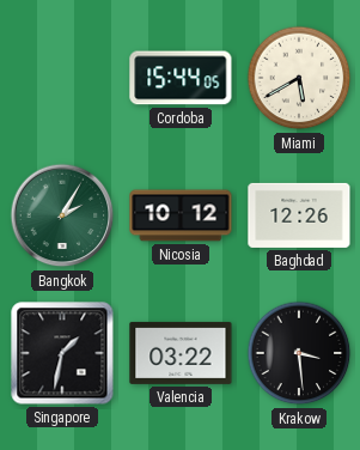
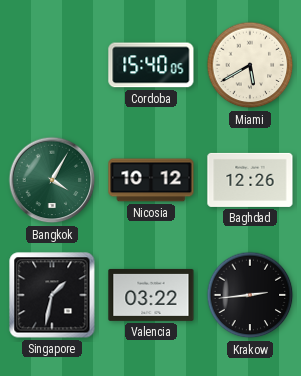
Cordoba: 15:44 -> 15:40 (151, 65)
Bangkok: 2:05 -> 4:05 (52, 180)
Krakow: 3:29 -> 2:44 (250, 295)
